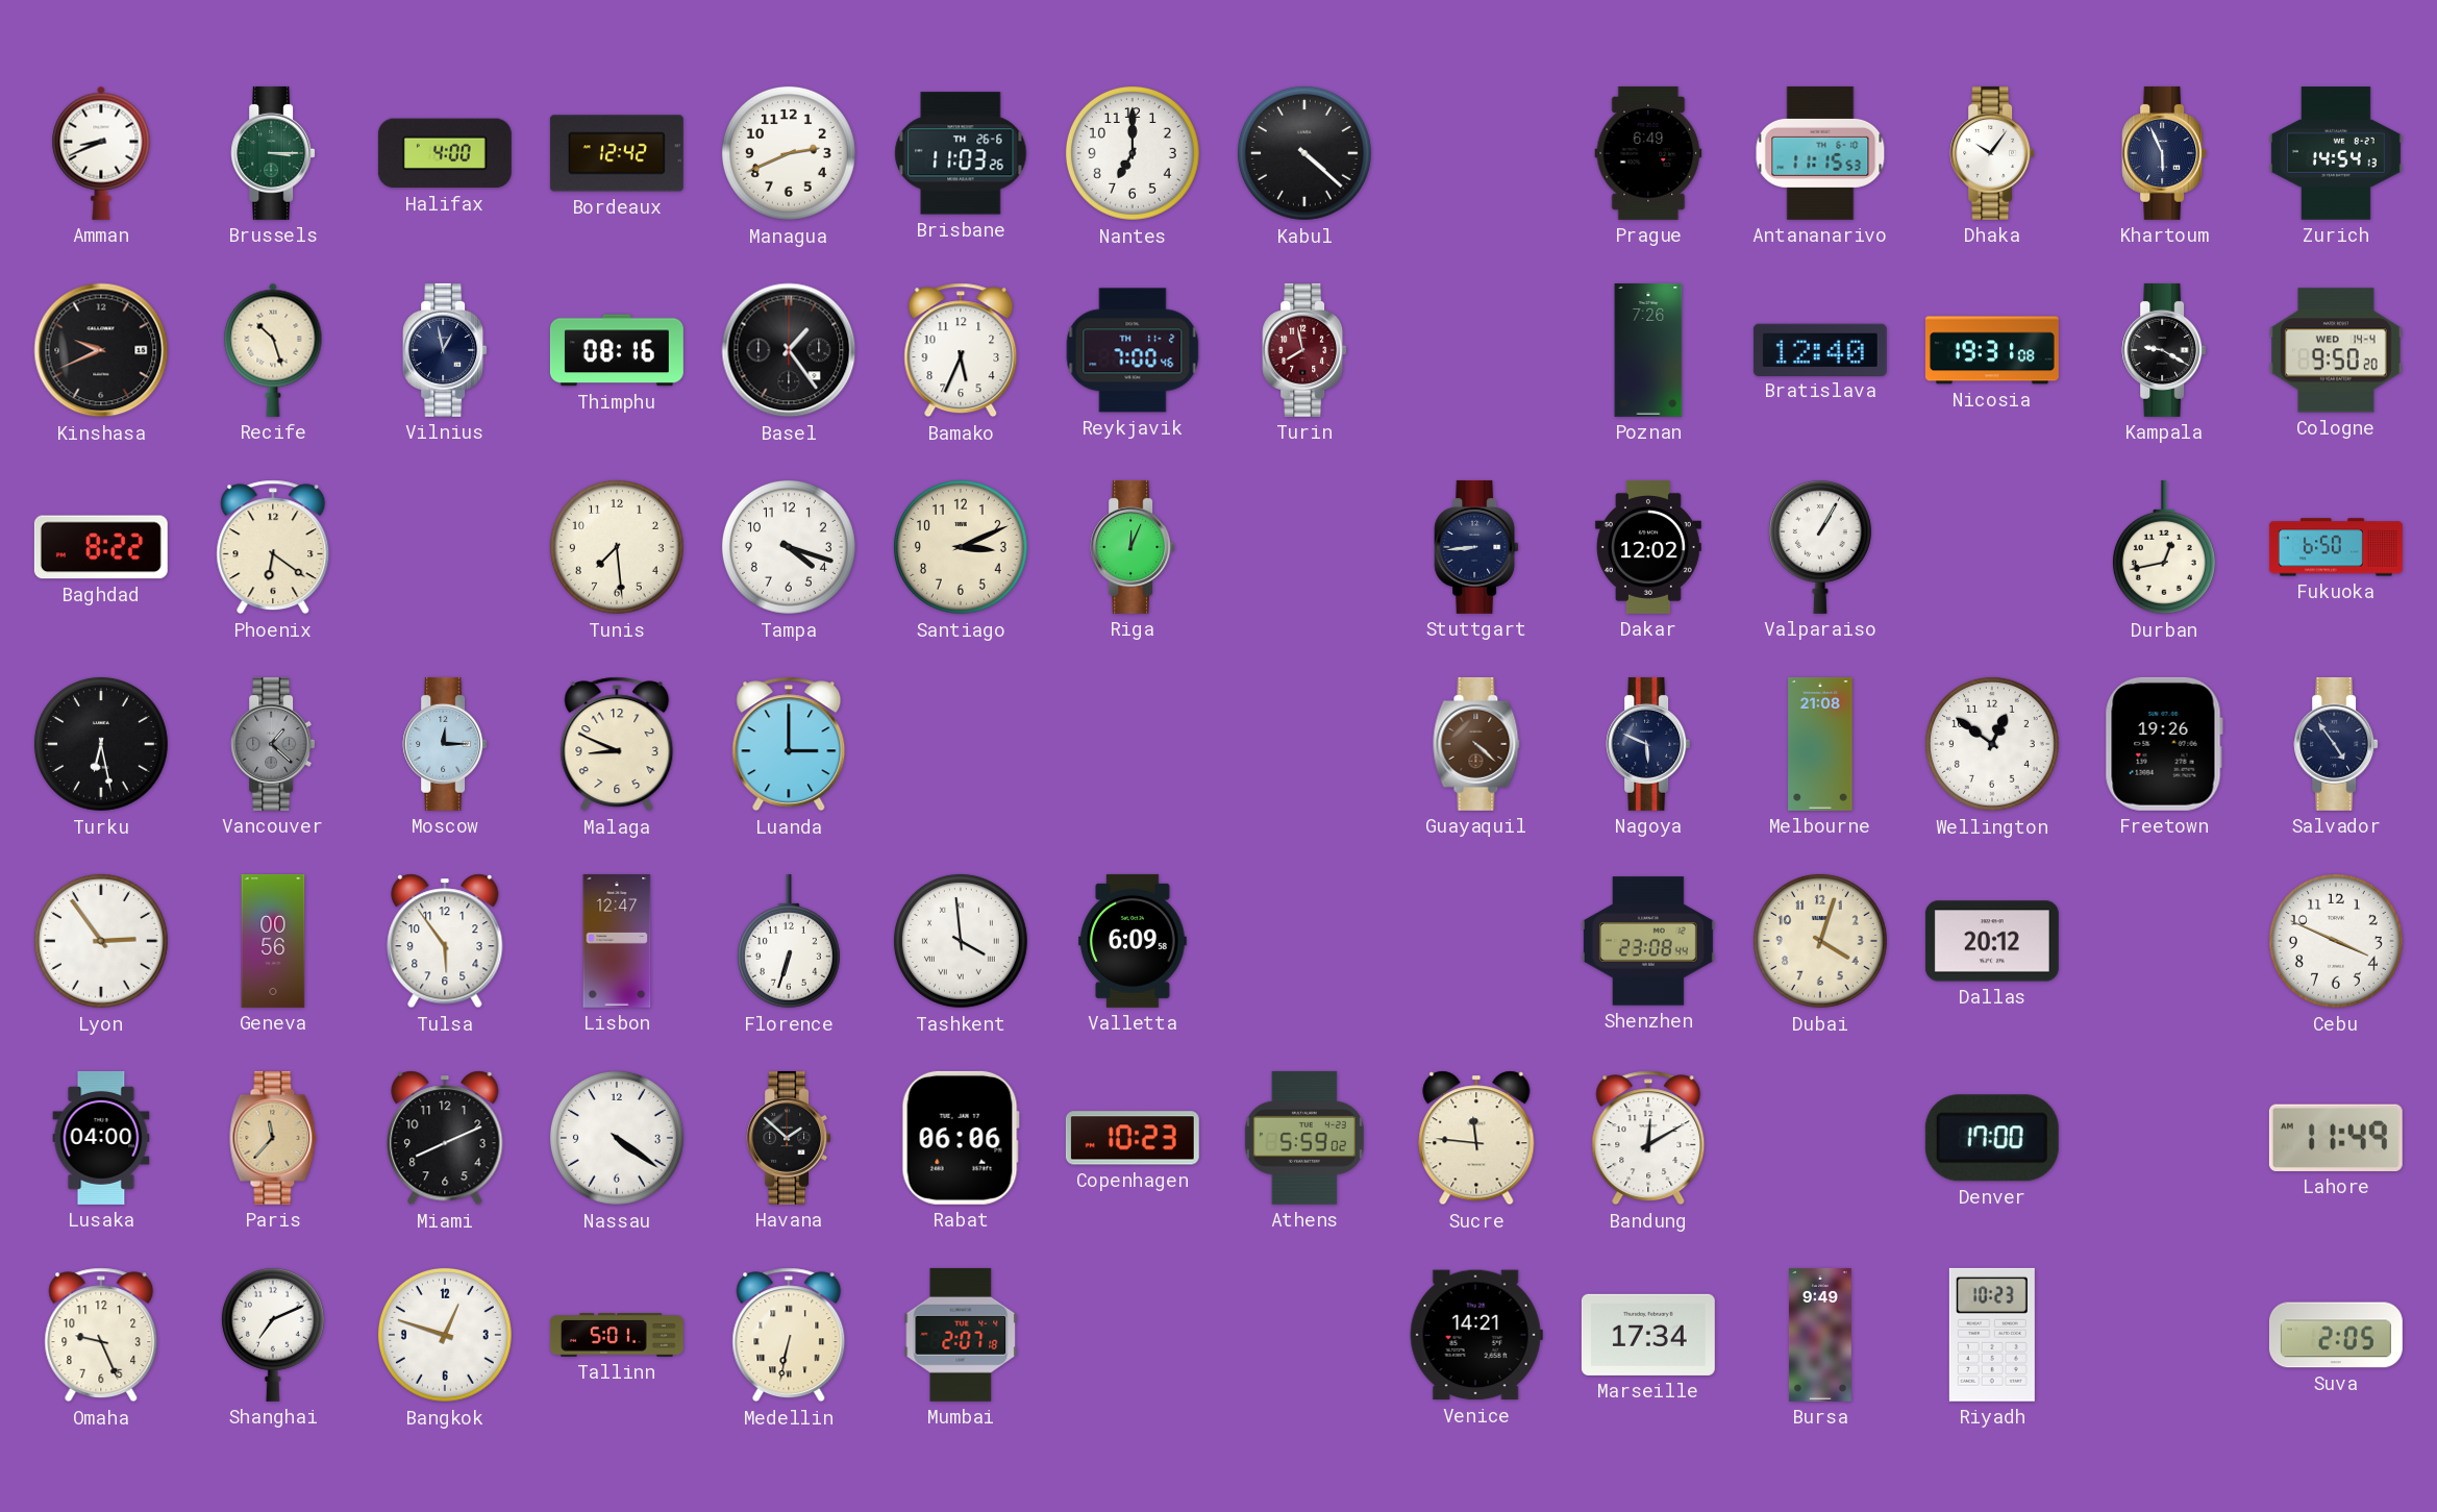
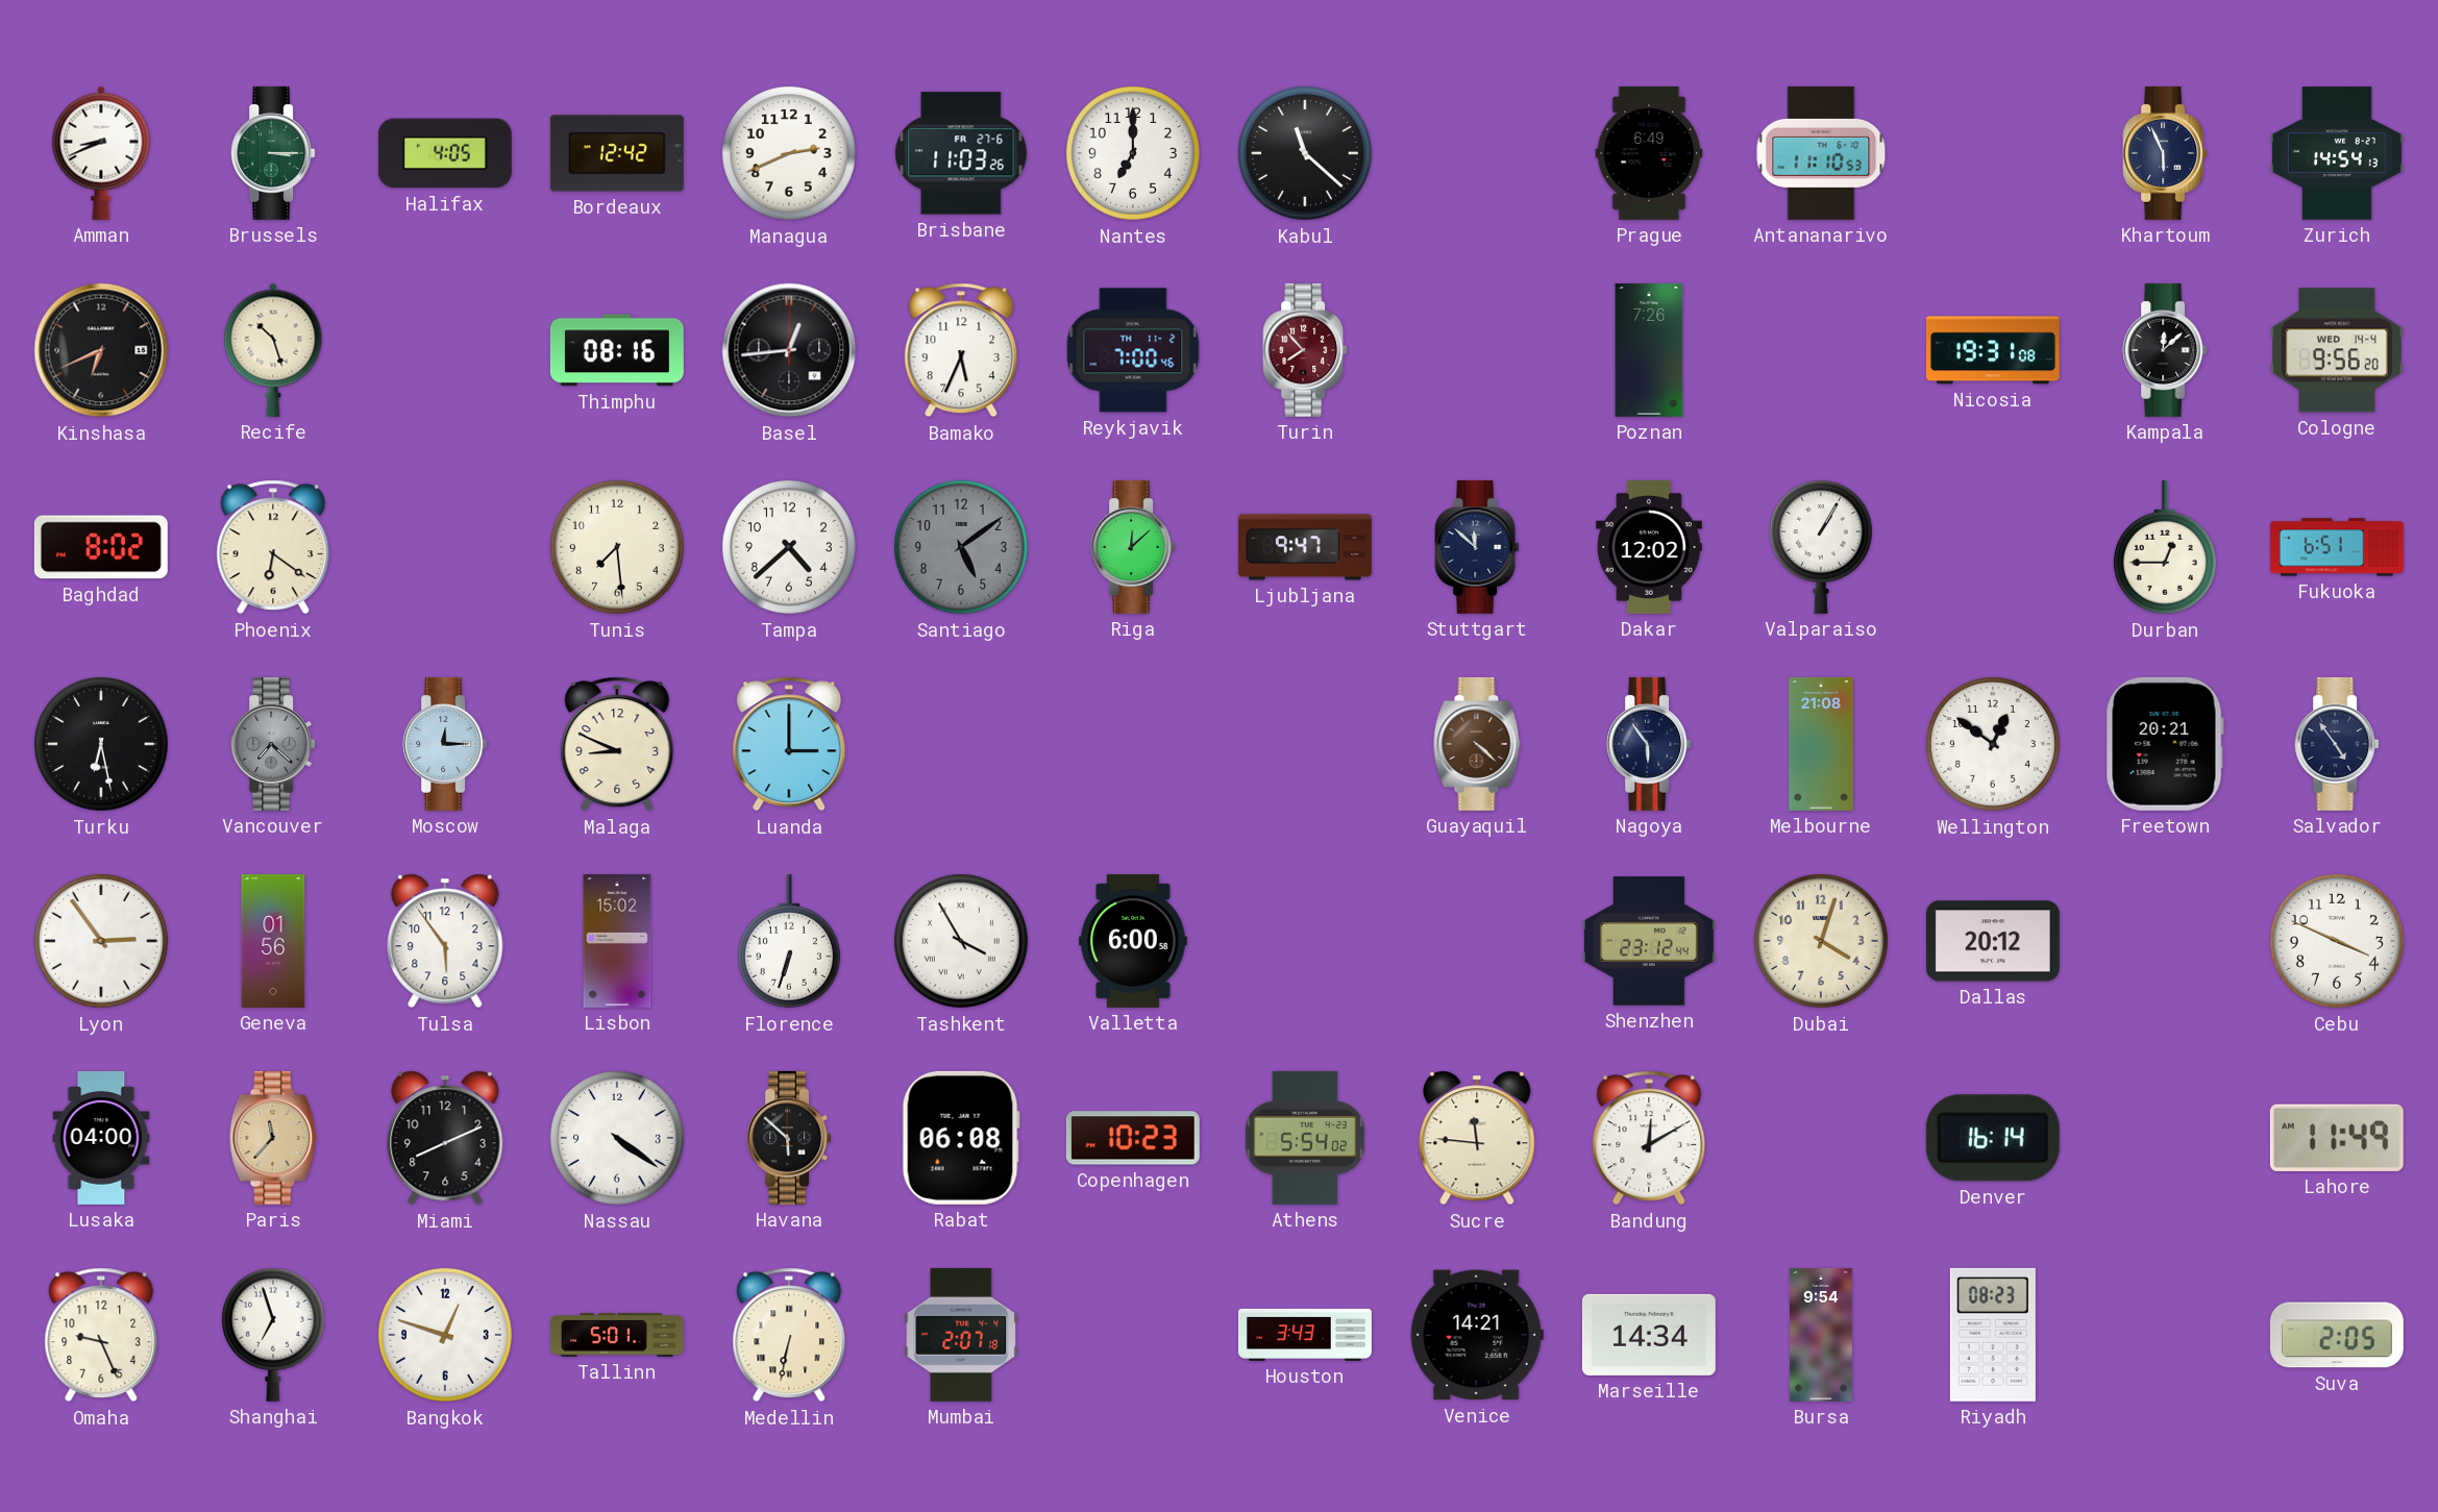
Halifax: 4:00 -> 4:05 (445, 153)
Brisbane date: TH 26-6 -> FR 27-6 (961, 153)
Kabul: 4:22 -> 11:22 (1305, 153)
Antananarivo: 11:15 -> 11:10 (1821, 153)
Dhaka: 10:06 -> none (1992, 153)
Kinshasa: 9:41 -> 6:41 (101, 350)
Vilnius: 12:58 -> none (445, 350)
Basel: 1:24 -> 12:44 (789, 350)
Turin: 7:58 -> 7:53 (1305, 350)
Bratislava: 12:40 -> none (1820, 349)
Kampala: 9:20 -> 12:08 (2165, 350)
Cologne: 9:50 -> 9:56 (2337, 350)
Baghdad: 8:22 -> 8:02 (101, 547)
Tampa: 4:18 -> 4:38 (789, 547)
Santiago: 3:11 -> 5:09 (961, 547)
Santiago dial: cream -> grey (961, 547)
Riga: 12:04 -> 12:08 (1133, 547)
Ljubljana: none -> 9:47 (1305, 547)
Stuttgart: 8:44 -> 11:52 (1477, 547)
Durban: 12:43 -> 12:45 (2165, 547)
Fukuoka: 6:50 -> 6:51 (2337, 547)
Vancouver: 1:22 -> 7:22 (273, 744)
Nagoya: 5:49 -> 5:54 (1649, 744)
Freetown: 19:26 -> 20:21 (2165, 744)
Geneva: 00:56 -> 01:56 (273, 941)
Lisbon: 12:47 -> 15:02 (617, 941)
Tashkent: 3:59 -> 3:55 (961, 941)
Valletta: 6:09 -> 6:00 (1134, 941)
Shenzhen: 23:08 -> 23:12 (1649, 941)
Havana: 1:52 -> 5:52 (789, 1138)
Rabat: 06:06 -> 06:08 (961, 1138)
Athens: 5:59 -> 5:54 (1305, 1138)
Denver: 17:00 -> 16:14 (1993, 1138)
Shanghai: 7:11 -> 6:57 (273, 1334)
Houston: none -> 3:43 (1306, 1335)
Marseille: 17:34 -> 14:34 (1649, 1335)
Bursa: 9:49 -> 9:54 (1821, 1335)
Riyadh: 10:23 -> 08:23 (1993, 1335)
